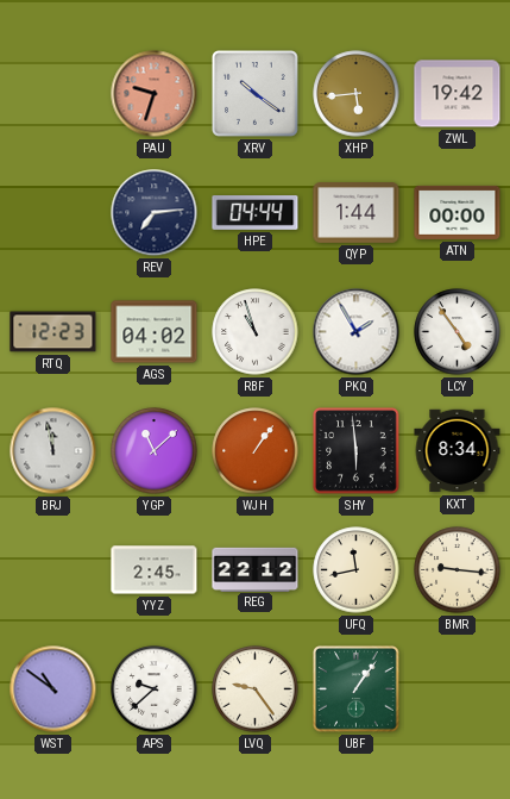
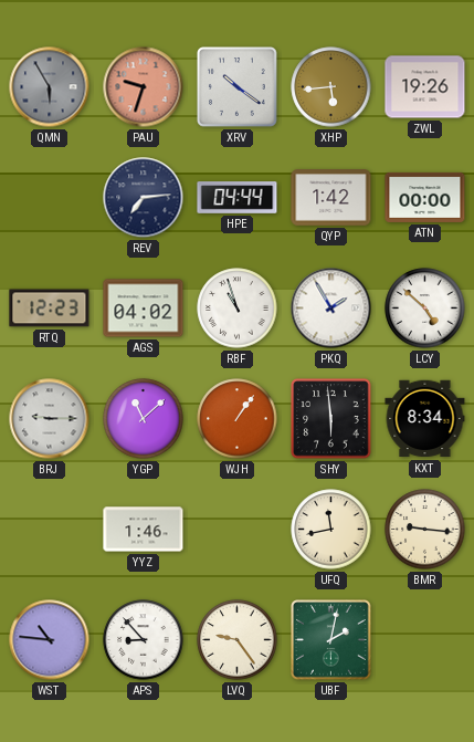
QMN: none -> 5:55 (50, 87)
ZWL: 19:42 -> 19:26 (425, 87)
QYP: 1:44 -> 1:42 (331, 198)
LCY: 4:54 -> 4:52 (425, 309)
BRJ: 11:58 -> 9:15 (50, 419)
YYZ: 2:45 -> 1:46 (144, 530)
REG: 22:12 -> none (256, 569)
WST: 10:51 -> 10:46 (50, 640)
APS: 9:38 -> 8:53 (144, 640)
UBF: 1:06 -> 2:02 (331, 640)
